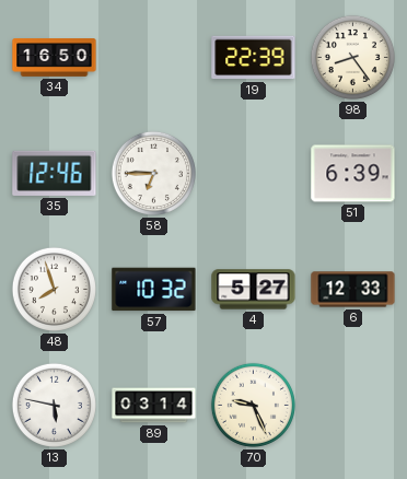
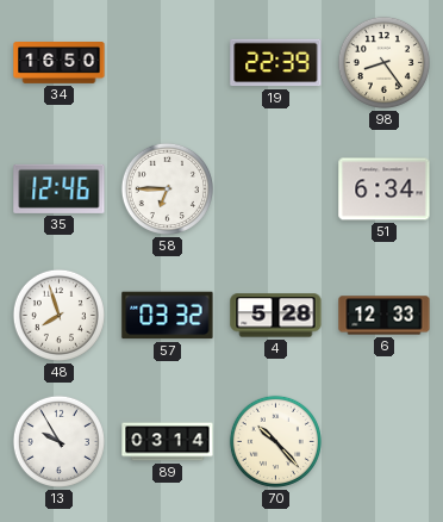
51: 6:39 -> 6:34 (385, 189)
57: 10:32 -> 03:32 (168, 316)
4: 5:27 -> 5:28 (276, 316)
13: 5:47 -> 9:55 (58, 441)
70: 9:26 -> 10:23 (275, 441)
